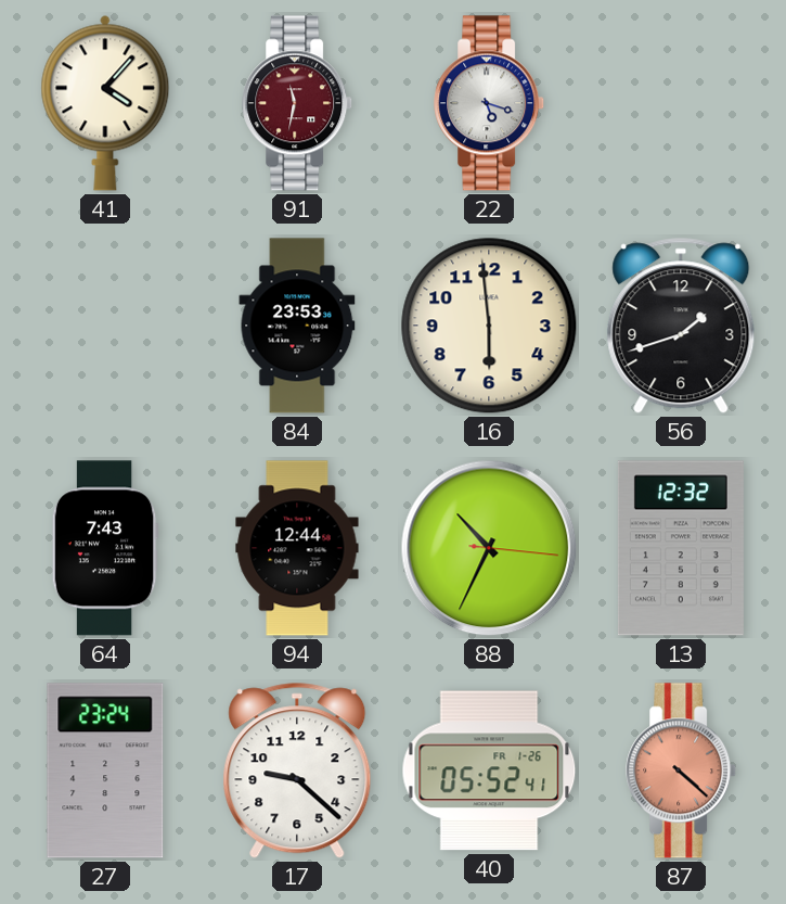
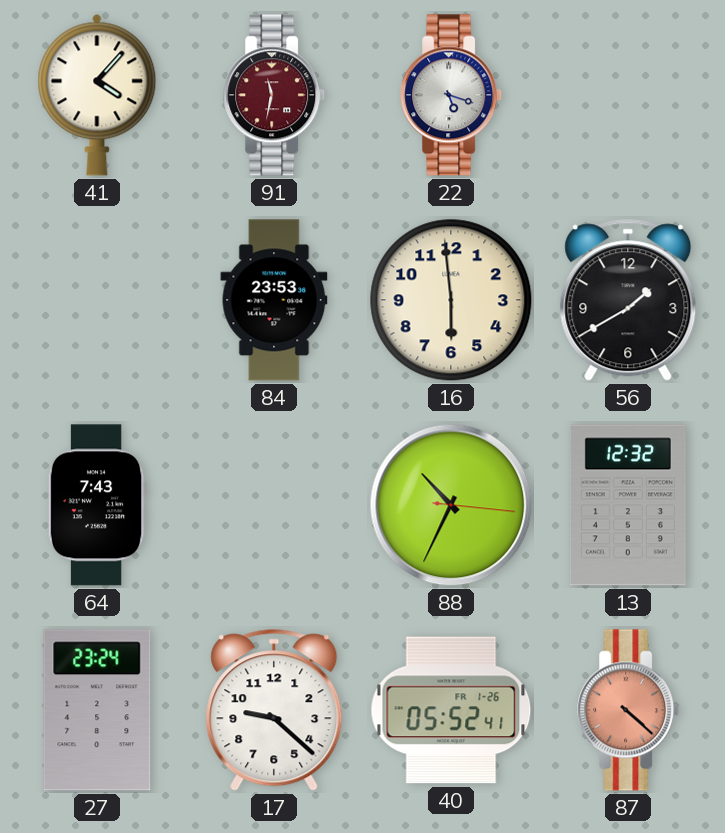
56: 1:42 -> 1:40 (628, 300)
94: 12:44 -> none (297, 548)
